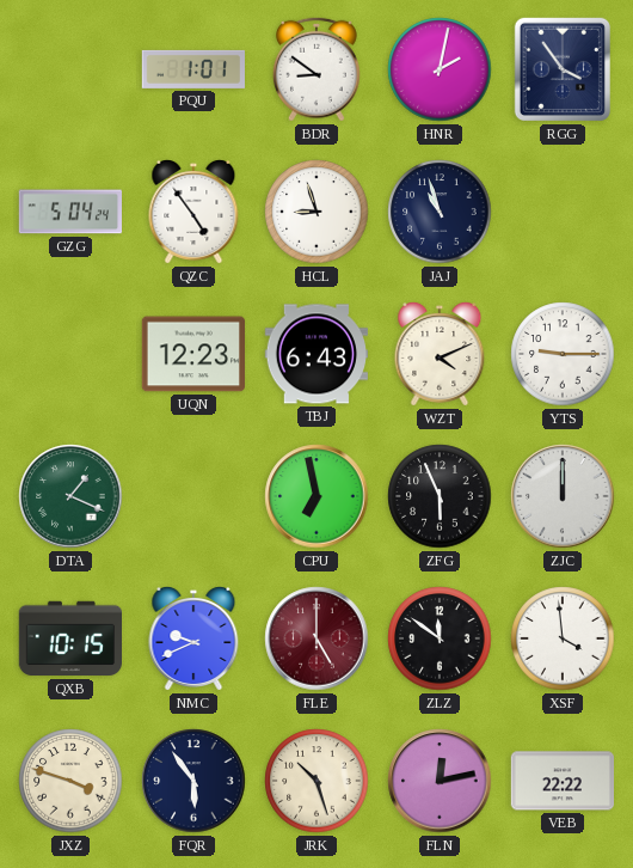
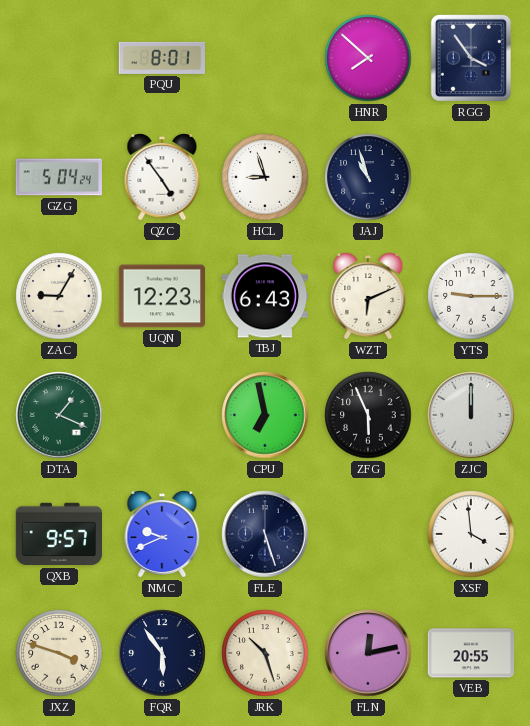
PQU: 1:01 -> 8:01 (161, 58)
BDR: 8:51 -> none (316, 69)
HNR: 2:02 -> 7:52 (368, 58)
ZAC: none -> 9:05 (59, 296)
WZT: 4:11 -> 6:11 (368, 297)
QXB: 10:15 -> 9:57 (58, 534)
FLE: 5:00 -> 5:27 (265, 534)
FLE dial: burgundy -> navy (265, 534)
ZLZ: 11:51 -> none (440, 638)
VEB: 22:22 -> 20:55 (470, 653)
